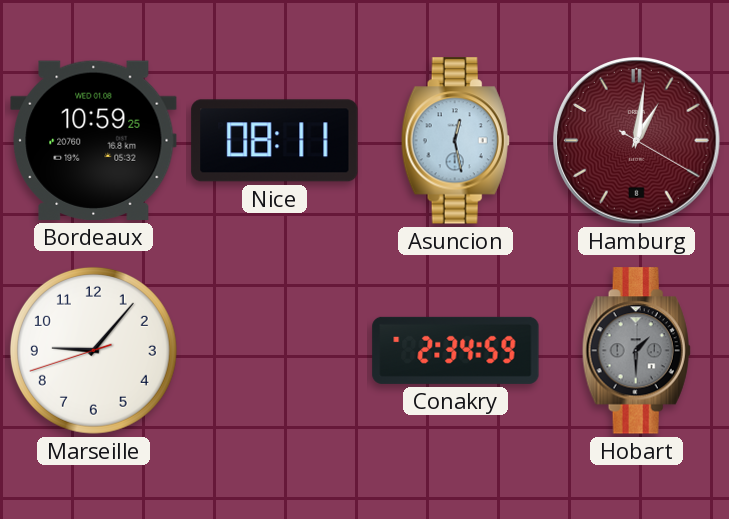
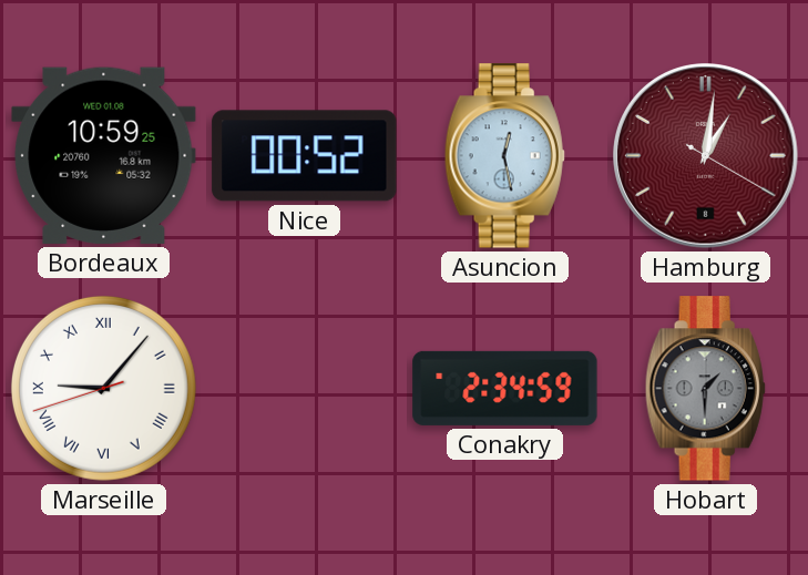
Nice: 08:11 -> 00:52 (305, 156)
Marseille numerals: Arabic -> Roman (103, 388)
